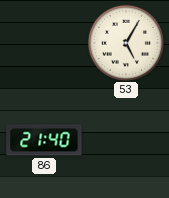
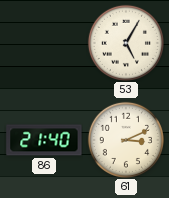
61: none -> 3:11 (126, 140)
